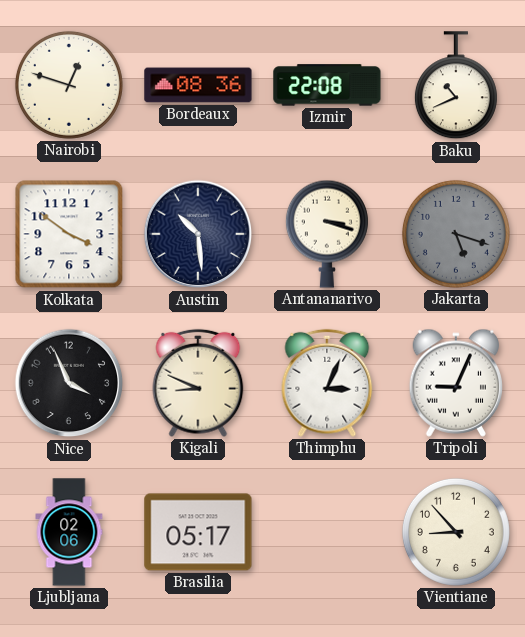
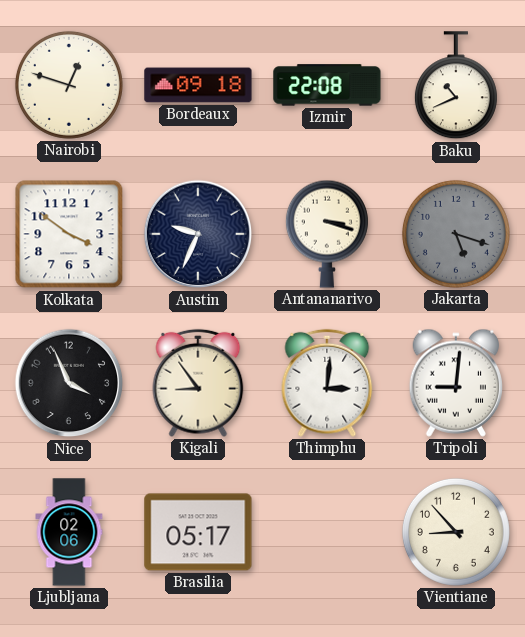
Bordeaux: 08:36 -> 09:18 (198, 85)
Austin: 10:29 -> 9:34 (198, 234)
Kigali: 8:49 -> 8:54 (198, 383)
Thimphu: 3:04 -> 3:01 (327, 383)
Tripoli: 9:04 -> 9:01 (455, 383)
